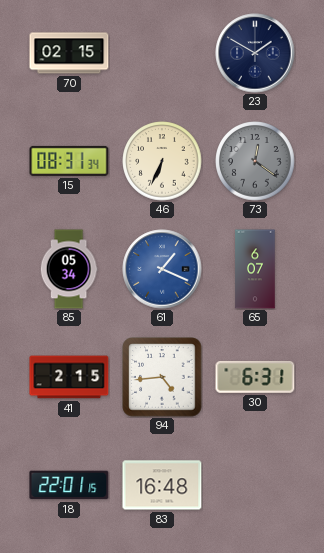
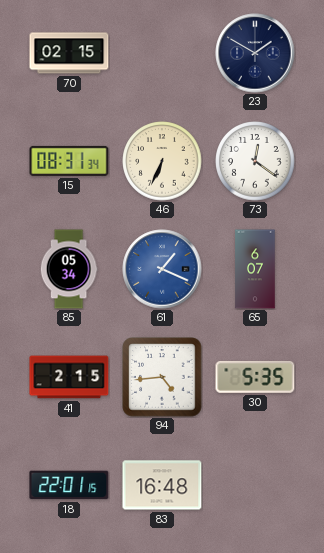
73 dial: grey -> white (255, 161)
30: 6:31 -> 5:35 (255, 377)
